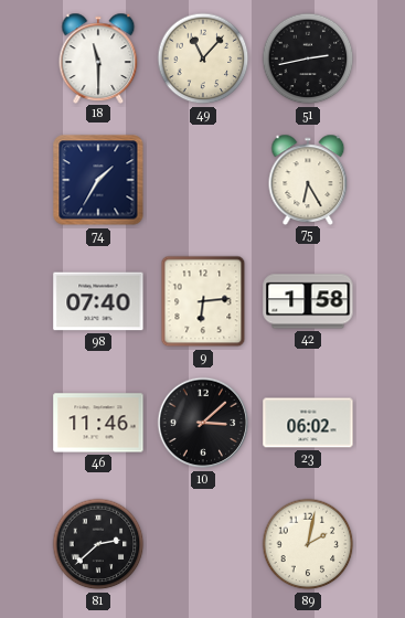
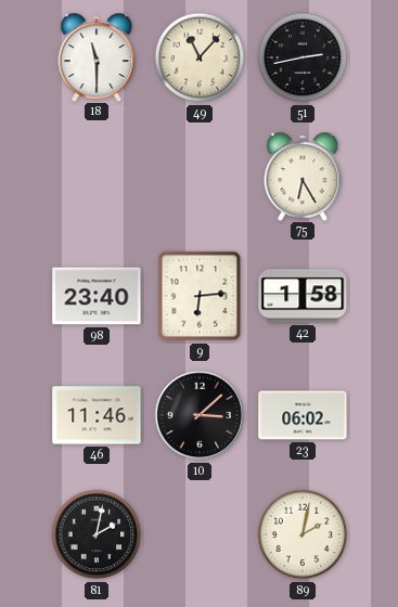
74: 1:35 -> none (98, 180)
98: 07:40 -> 23:40 (97, 296)
81: 2:38 -> 2:02 (97, 534)
